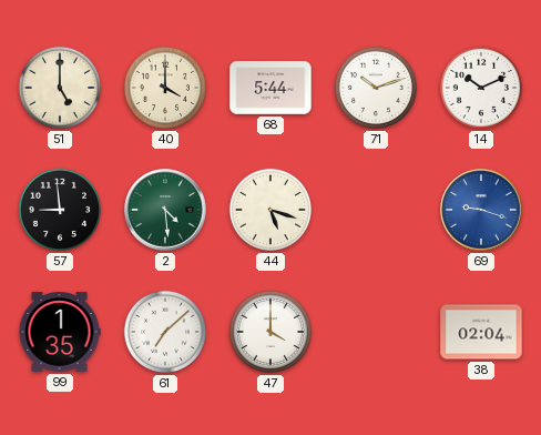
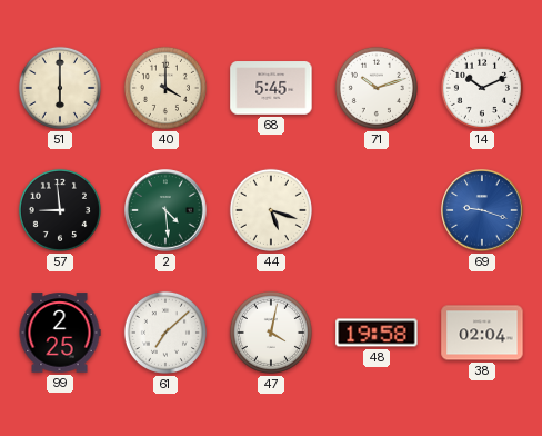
51: 5:00 -> 6:00 (60, 88)
68: 5:44 -> 5:45 (271, 88)
99: 1:35 -> 2:25 (60, 333)
47: 4:00 -> 4:02 (271, 333)
48: none -> 19:58 (377, 333)
